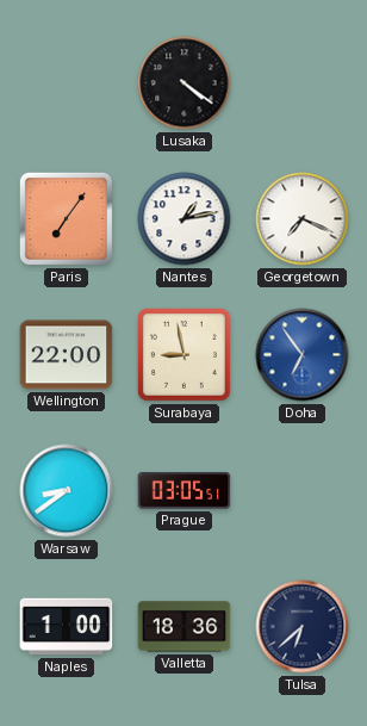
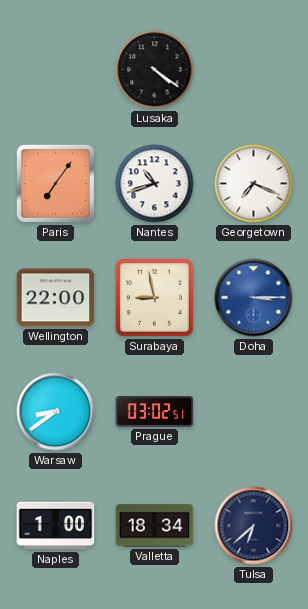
Nantes: 1:13 -> 10:42 (155, 184)
Doha: 6:54 -> 3:15 (254, 298)
Prague: 03:05 -> 03:02 (155, 412)
Valletta: 18:36 -> 18:34 (155, 526)
